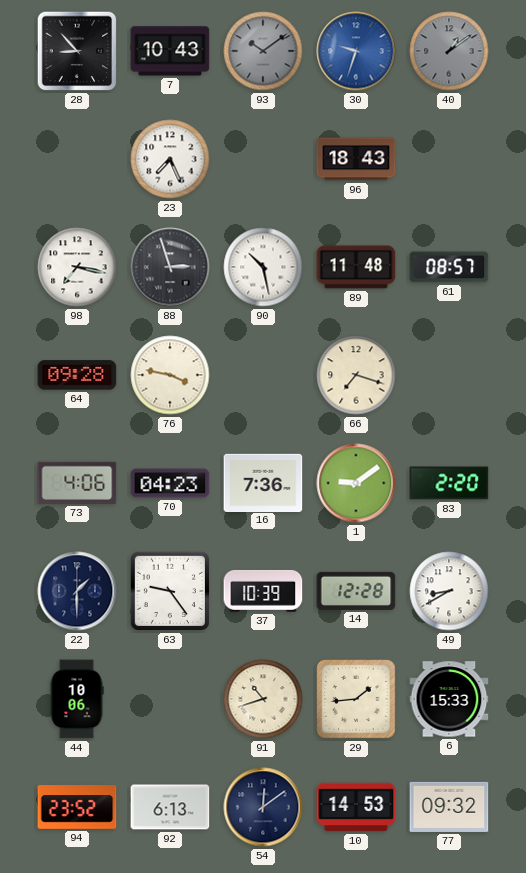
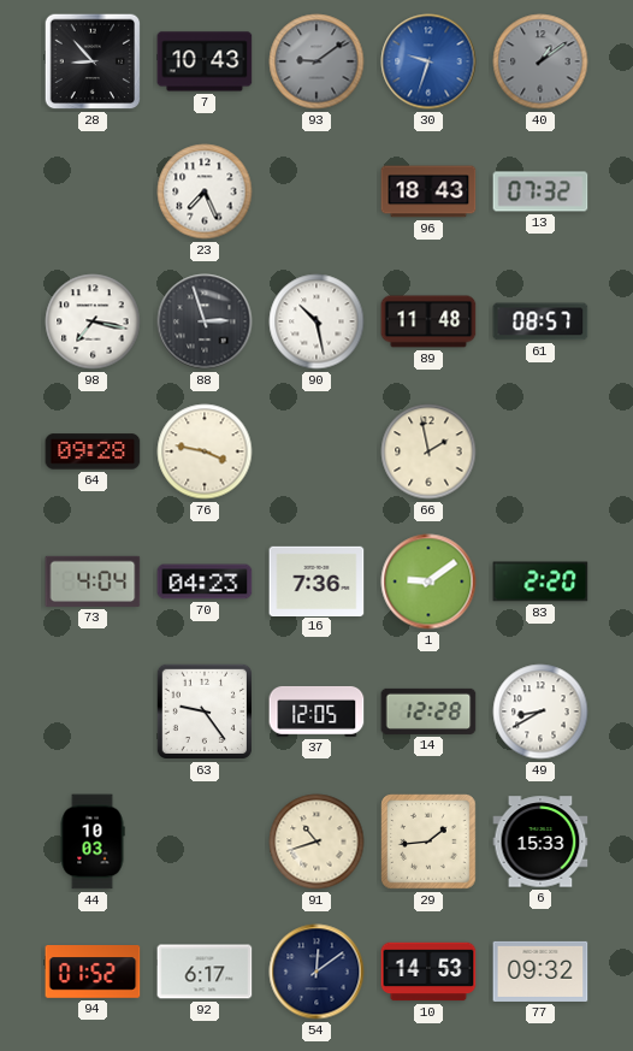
93: 10:09 -> 9:09 (316, 61)
13: none -> 07:32 (540, 191)
66: 7:18 -> 1:58 (428, 451)
73: 4:06 -> 4:04 (93, 581)
22: 1:30 -> none (77, 591)
37: 10:39 -> 12:05 (316, 712)
44: 10:06 -> 10:03 (93, 842)
94: 23:52 -> 01:52 (93, 973)
92: 6:13 -> 6:17 (205, 972)
